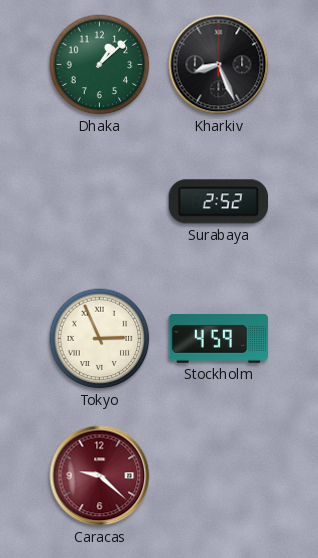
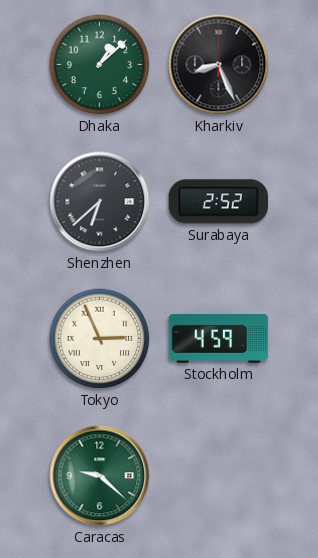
Shenzhen: none -> 6:38 (100, 202)
Caracas dial: burgundy -> green (100, 476)
